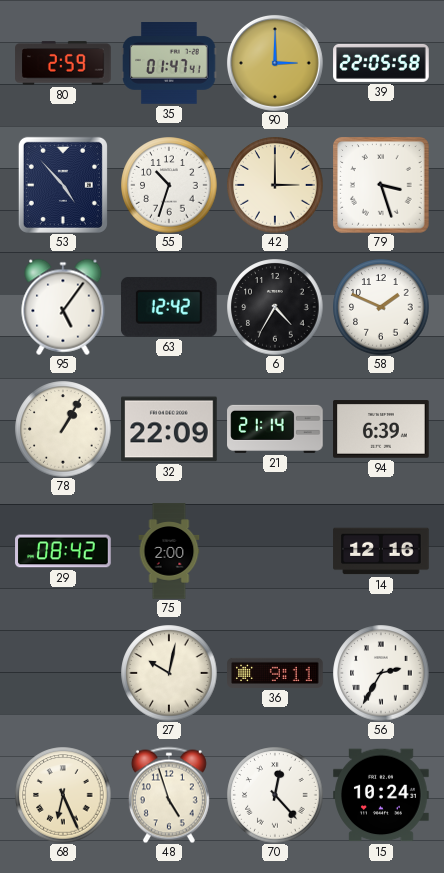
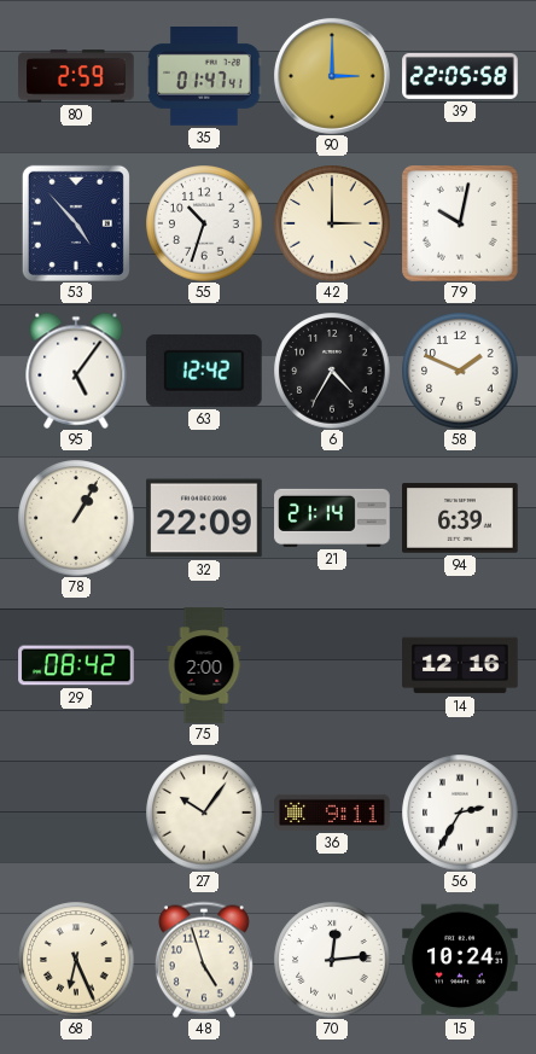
79: 3:27 -> 10:02 (460, 223)
27: 10:02 -> 10:06 (204, 813)
70: 12:23 -> 12:14 (332, 960)
